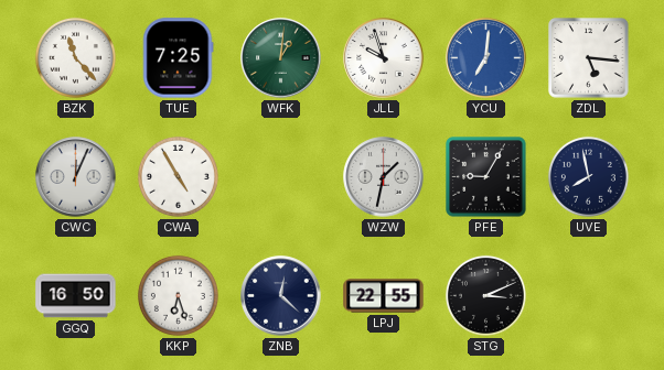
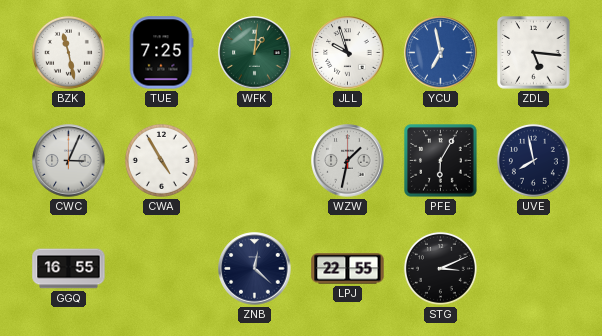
BZK: 11:23 -> 11:28 (68, 52)
YCU: 7:01 -> 6:58 (441, 53)
CWC: 12:04 -> 3:04 (69, 161)
PFE: 9:05 -> 6:05 (441, 161)
GGQ: 16:50 -> 16:55 (69, 269)
KKP: 6:27 -> none (178, 295)
